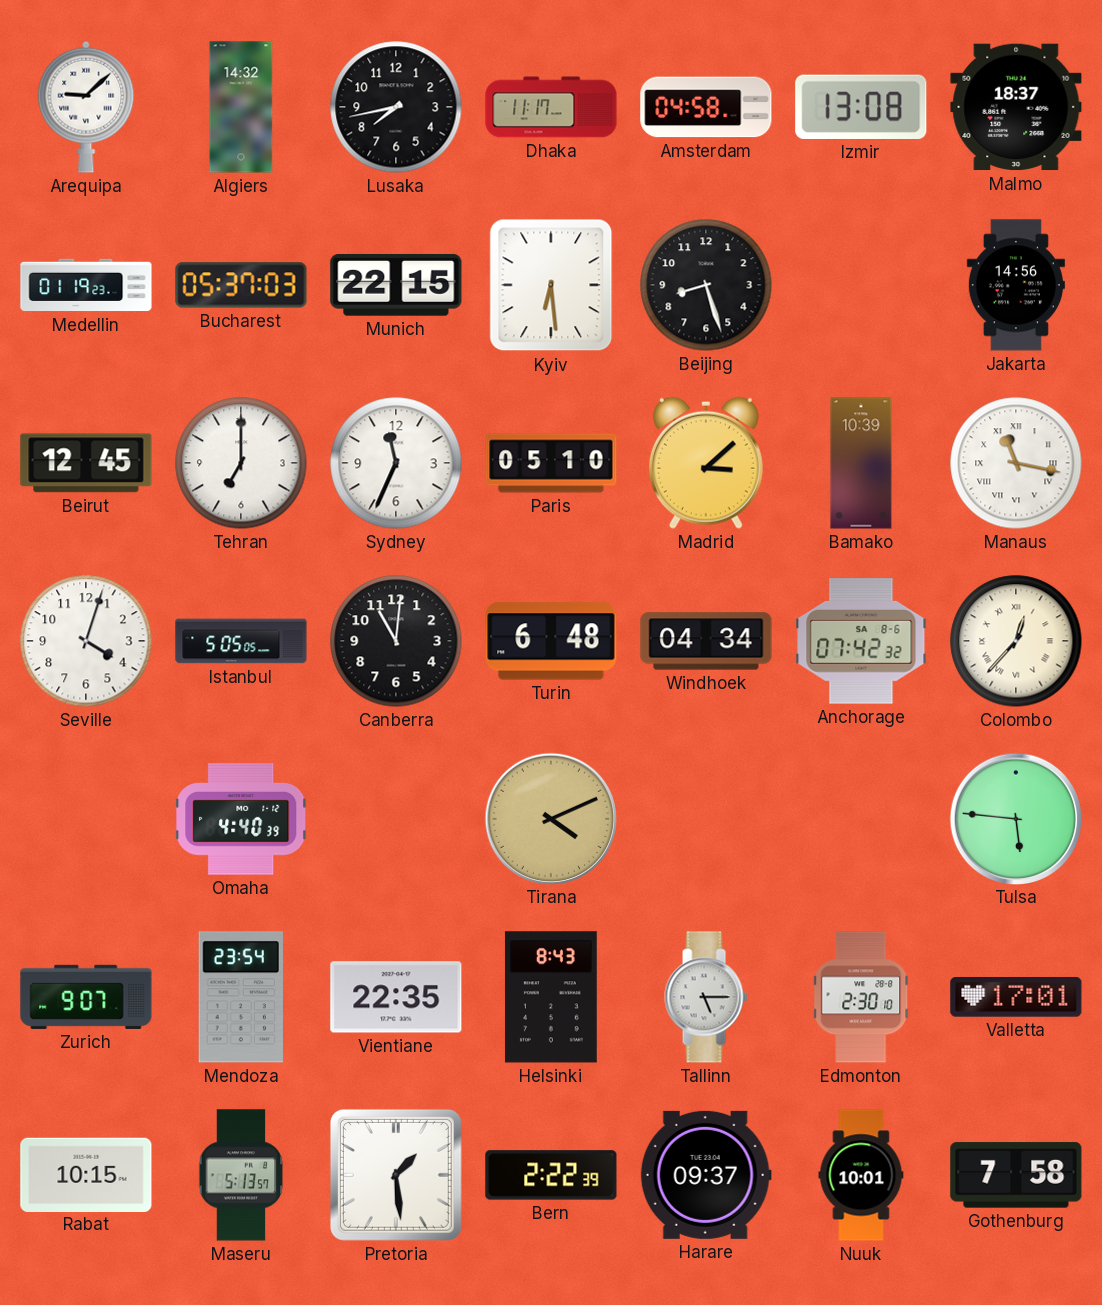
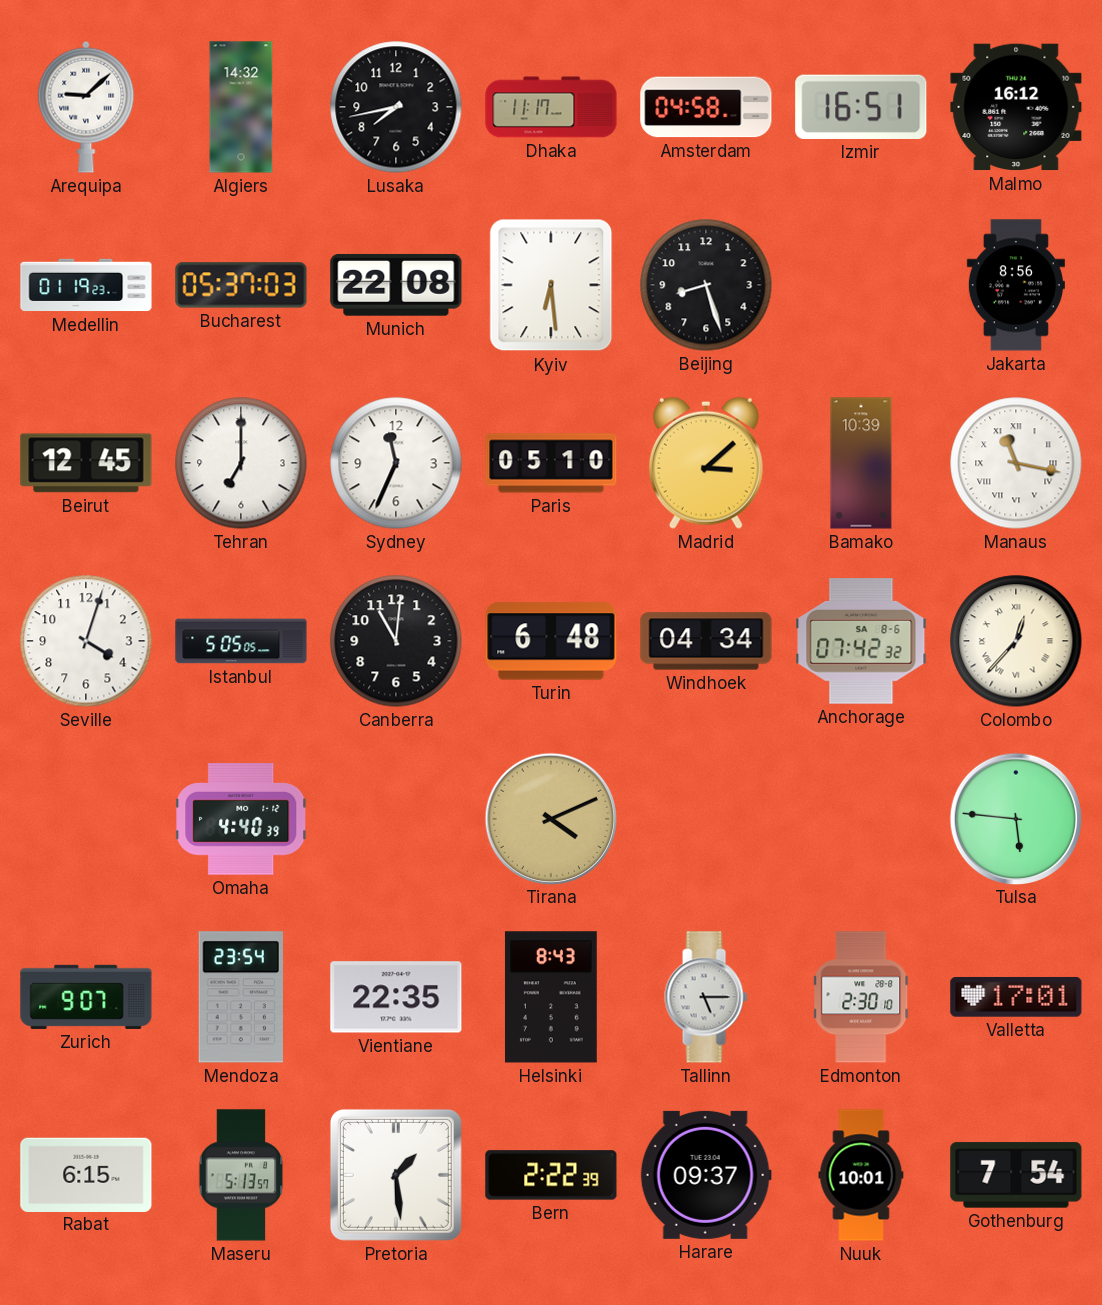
Izmir: 13:08 -> 16:51 (861, 107)
Malmo: 18:37 -> 16:12 (1016, 107)
Munich: 22:15 -> 22:08 (396, 285)
Jakarta: 14:56 -> 8:56 (1016, 285)
Rabat: 10:15 -> 6:15 (86, 1174)
Gothenburg: 7:58 -> 7:54 (1016, 1175)
